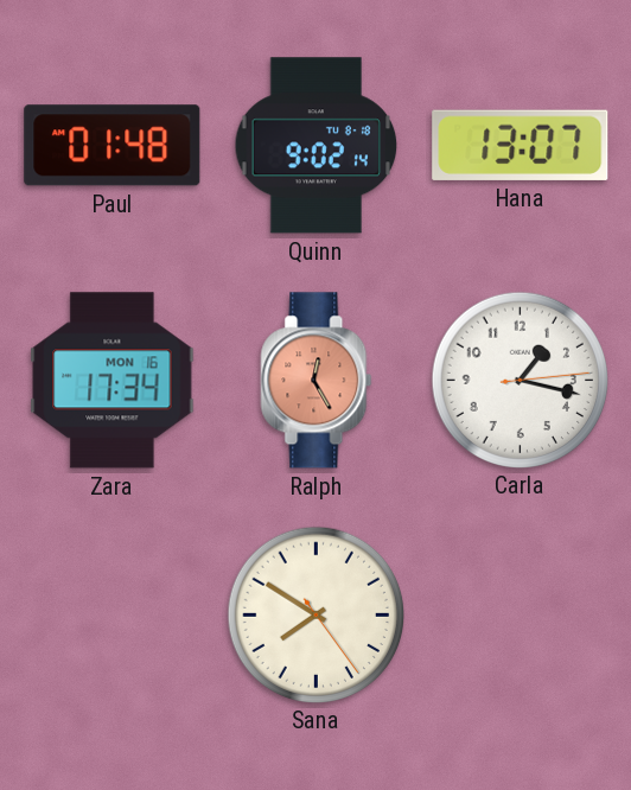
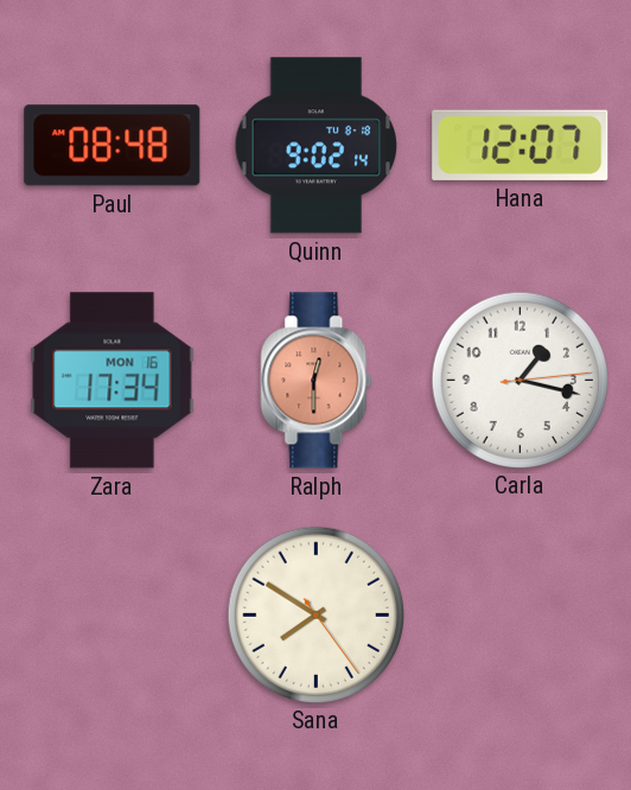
Paul: 01:48 -> 08:48 (113, 146)
Hana: 13:07 -> 12:07 (521, 145)
Ralph: 12:25 -> 12:30 (317, 381)
